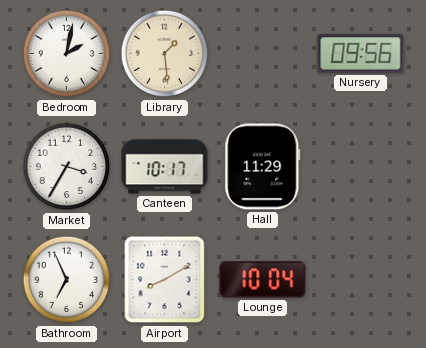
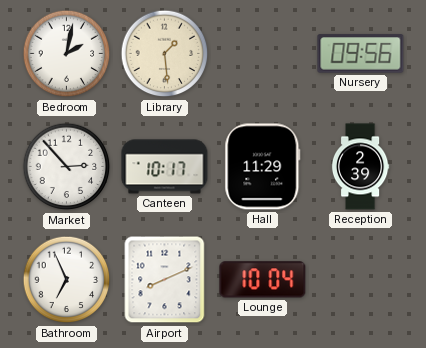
Market: 3:35 -> 2:53 (67, 167)
Reception: none -> 2:39 (360, 167)
Airport: 8:10 -> 8:11 (165, 280)
